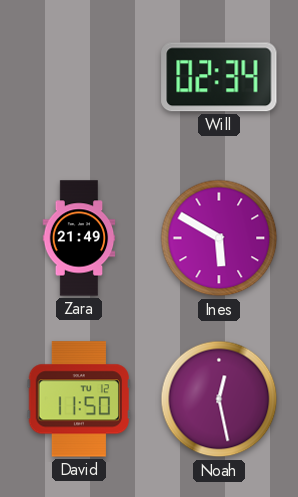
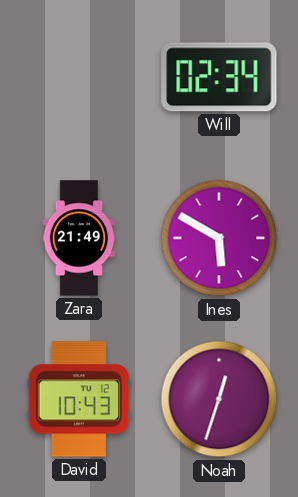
David: 11:50 -> 10:43 (78, 399)
Noah: 12:28 -> 12:33 (219, 399)
